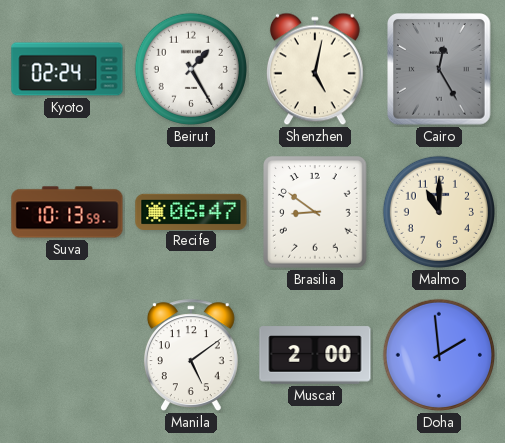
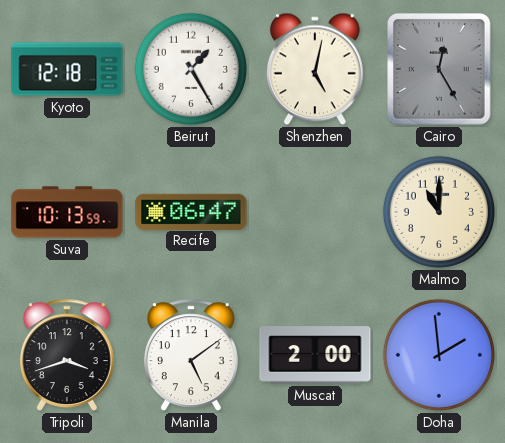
Kyoto: 02:24 -> 12:18 (67, 69)
Brasilia: 8:51 -> none (315, 212)
Tripoli: none -> 3:42 (67, 355)
